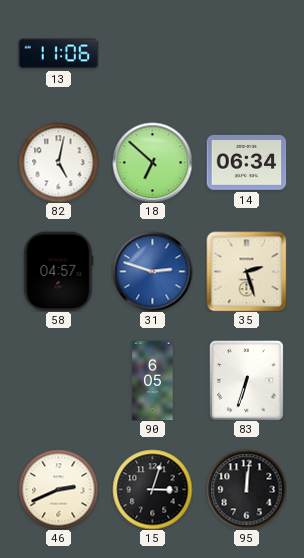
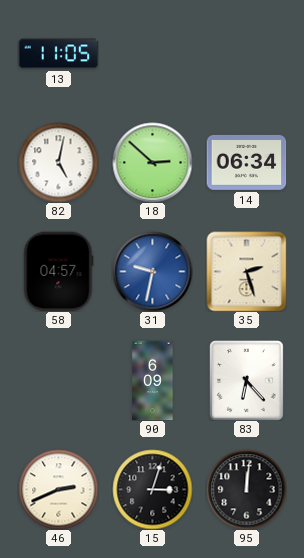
13: 11:06 -> 11:05 (58, 54)
18: 6:52 -> 2:52 (152, 162)
31: 2:48 -> 9:32 (152, 271)
90: 6:05 -> 6:09 (153, 380)
83: 6:33 -> 6:23 (247, 380)
